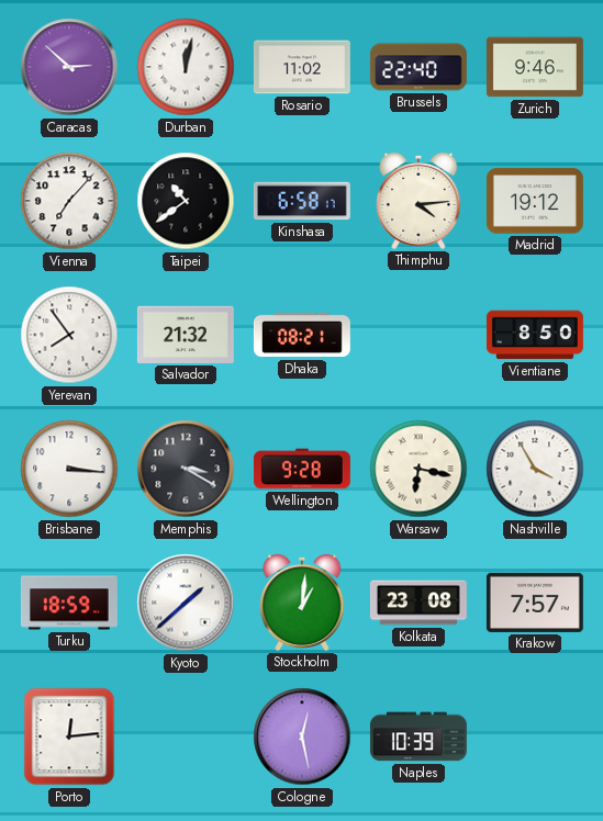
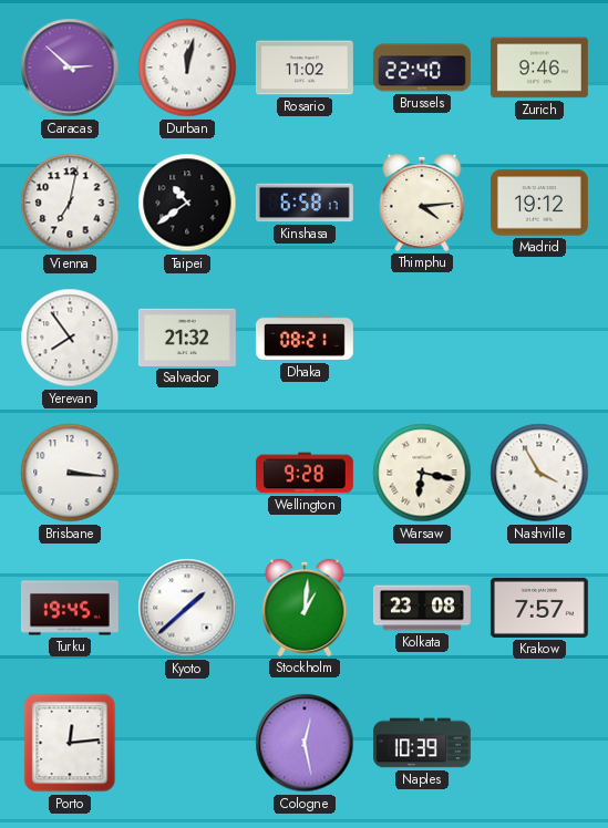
Vienna: 7:07 -> 7:02 (70, 203)
Vientiane: 8:50 -> none (535, 335)
Memphis: 3:20 -> none (186, 469)
Turku: 18:59 -> 19:45 (70, 608)
